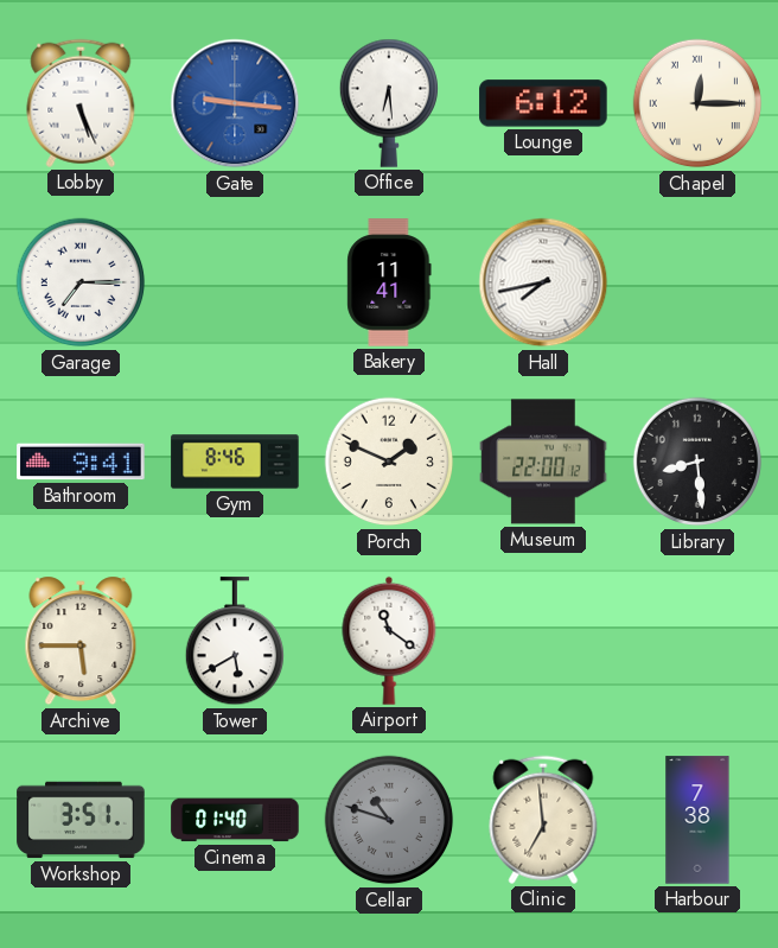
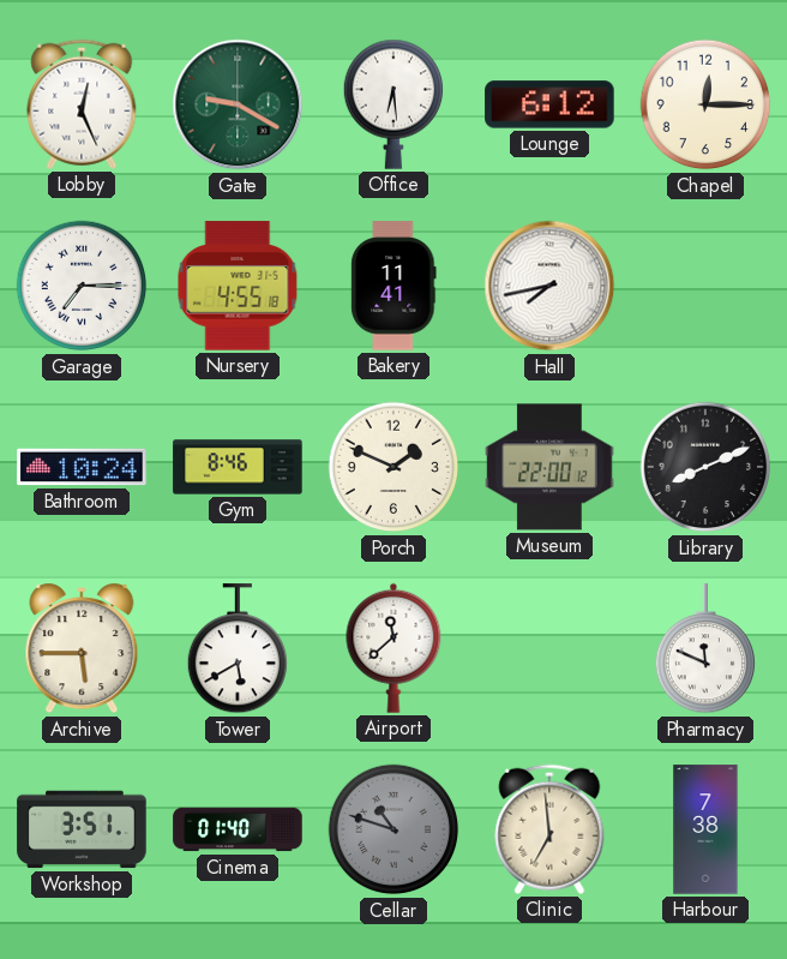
Lobby: 5:26 -> 12:26 (82, 104)
Gate: 9:16 -> 9:20 (238, 104)
Gate dial: blue -> green (238, 104)
Chapel numerals: Roman -> Arabic (705, 104)
Nursery: none -> 4:55 (238, 286)
Bathroom: 9:41 -> 10:24 (82, 467)
Library: 8:29 -> 8:11 (705, 467)
Airport: 11:21 -> 11:38 (393, 648)
Pharmacy: none -> 11:49 (704, 649)
